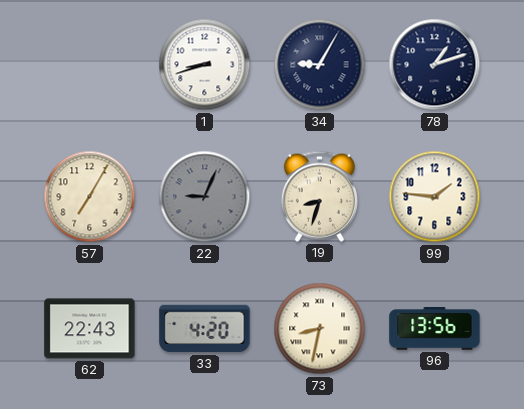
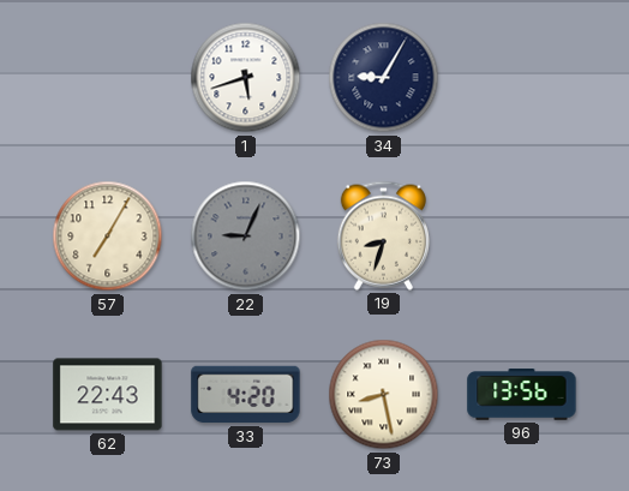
1: 8:42 -> 5:42 (246, 78)
78: 1:12 -> none (435, 65)
99: 1:46 -> none (435, 197)
73: 8:32 -> 8:28 (384, 395)
